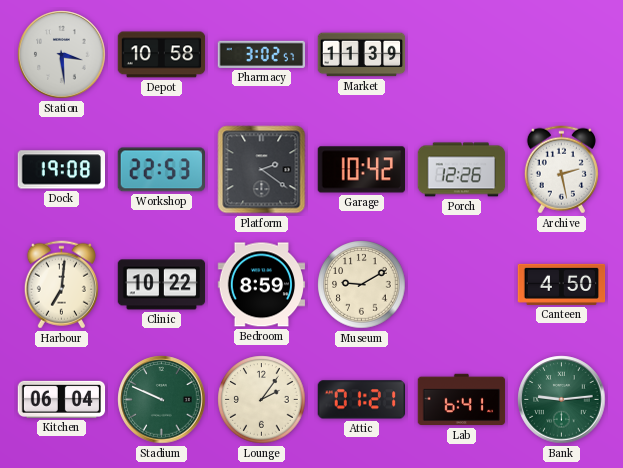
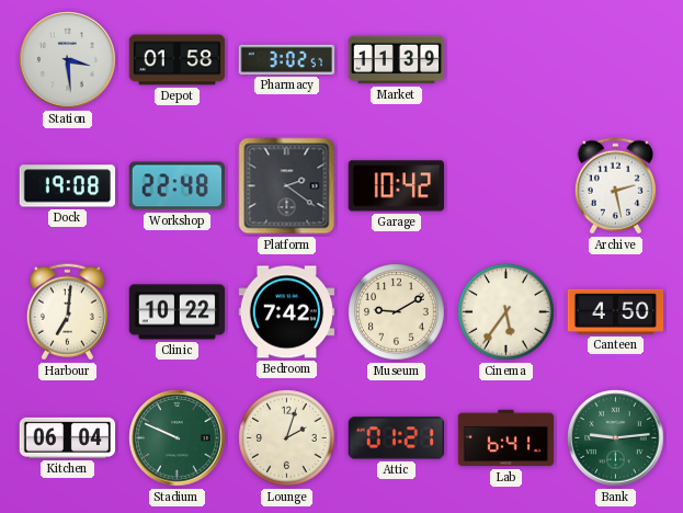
Depot: 10:58 -> 01:58 (178, 60)
Workshop: 22:53 -> 22:48 (177, 186)
Porch: 12:26 -> none (462, 170)
Bedroom: 8:59 -> 7:42 (287, 312)
Cinema: none -> 5:36 (506, 312)
Lounge: 2:06 -> 2:03 (287, 438)
